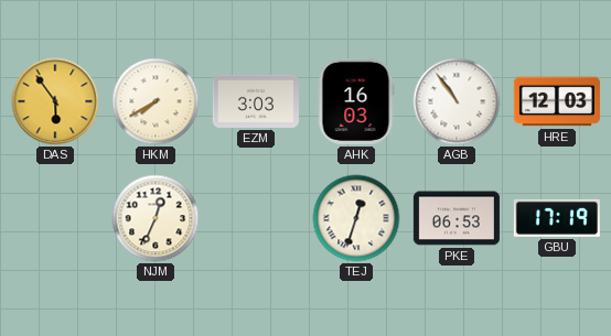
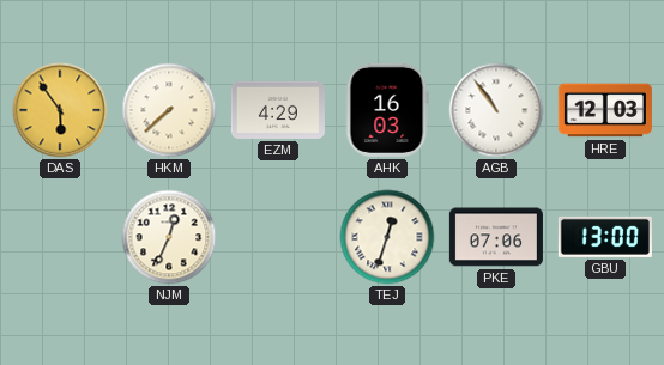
HKM: 7:40 -> 7:38 (169, 110)
EZM: 3:03 -> 4:29 (278, 110)
PKE: 06:53 -> 07:06 (496, 237)
GBU: 17:19 -> 13:00 (605, 237)
